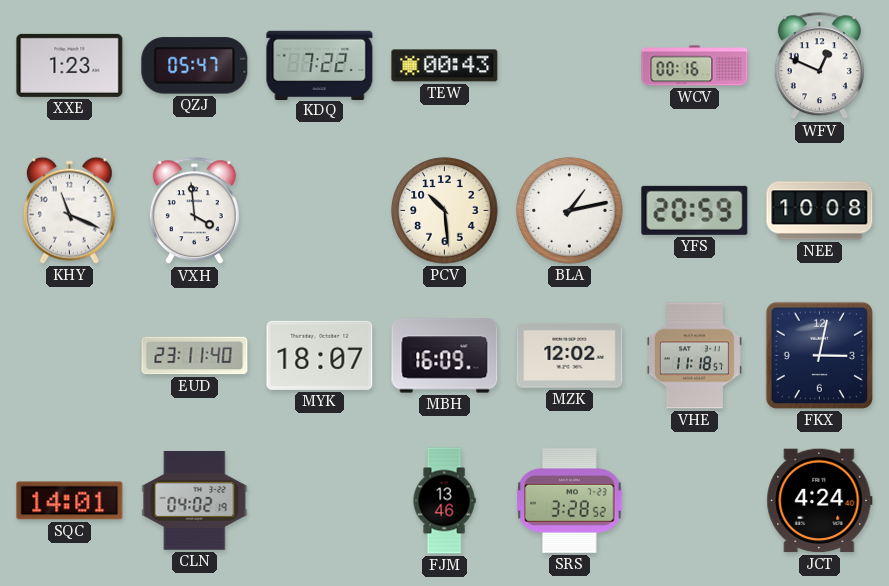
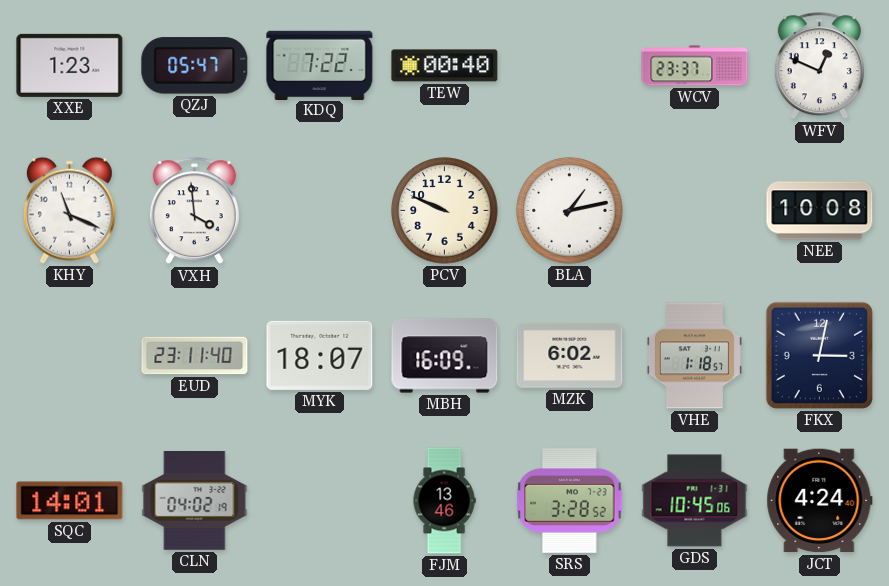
TEW: 00:43 -> 00:40 (445, 66)
WCV: 00:16 -> 23:37 (695, 66)
PCV: 10:29 -> 9:49 (445, 211)
YFS: 20:59 -> none (695, 210)
MZK: 12:02 -> 6:02 (570, 355)
VHE: 11:18 -> 1:18 (694, 356)
GDS: none -> 10:45 (695, 501)
